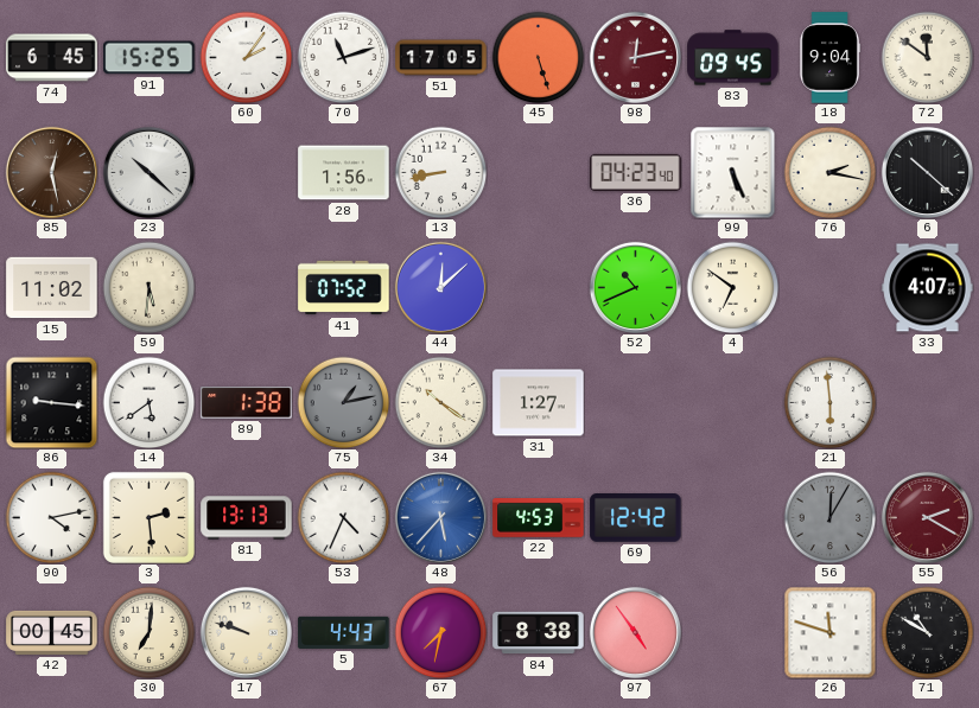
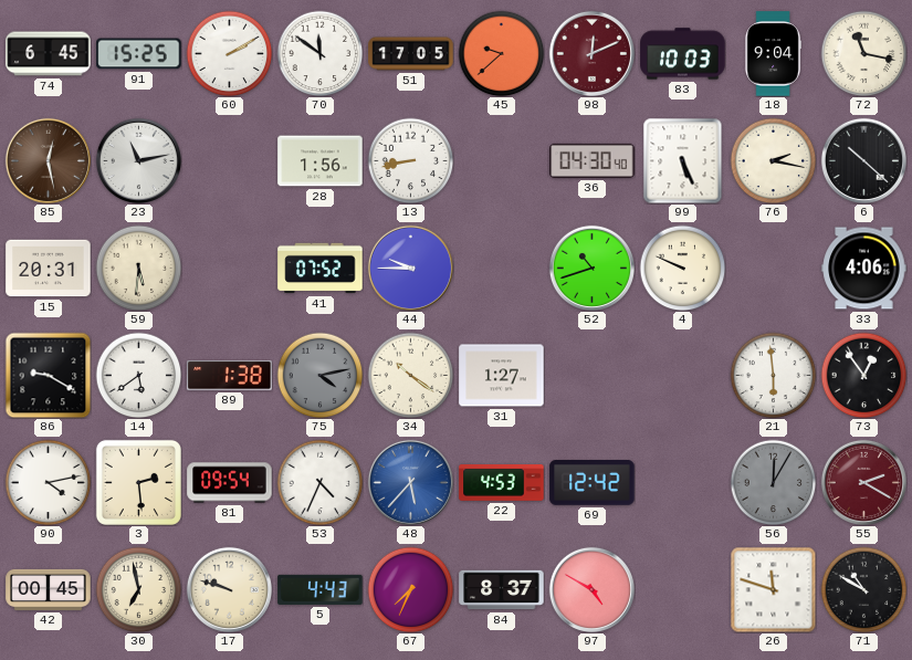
60: 2:06 -> 2:10 (229, 53)
70: 11:12 -> 11:51 (319, 53)
45: 5:27 -> 9:38 (501, 53)
98: 12:13 -> 12:11 (591, 53)
83: 09:45 -> 10:03 (683, 54)
72: 11:51 -> 11:17 (863, 53)
23: 10:22 -> 11:13 (138, 160)
36: 04:23 -> 04:30 (593, 160)
15: 11:02 -> 20:31 (49, 269)
44: 12:08 -> 9:45 (410, 268)
52: 10:41 -> 10:42 (591, 268)
4: 6:51 -> 9:49 (682, 268)
33: 4:07 -> 4:06 (864, 269)
86: 9:16 -> 9:20 (48, 375)
75: 1:13 -> 4:13 (319, 375)
73: none -> 12:54 (863, 375)
81: 13:13 -> 09:54 (230, 483)
30: 7:01 -> 6:58 (138, 589)
67: 7:32 -> 7:34 (410, 589)
84: 8:38 -> 8:37 (502, 590)
97: 4:54 -> 4:50 (591, 589)
